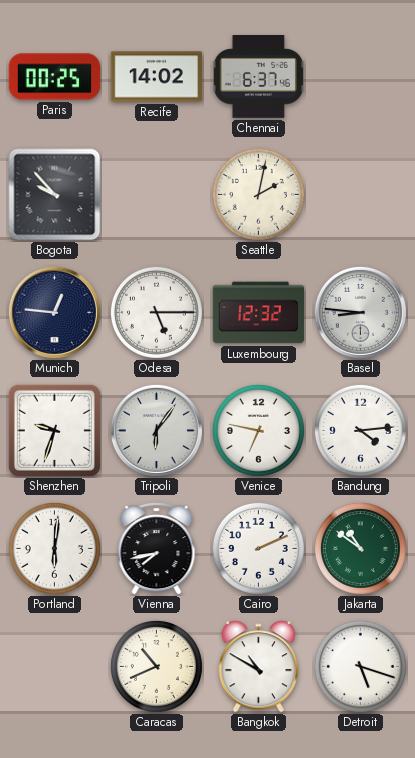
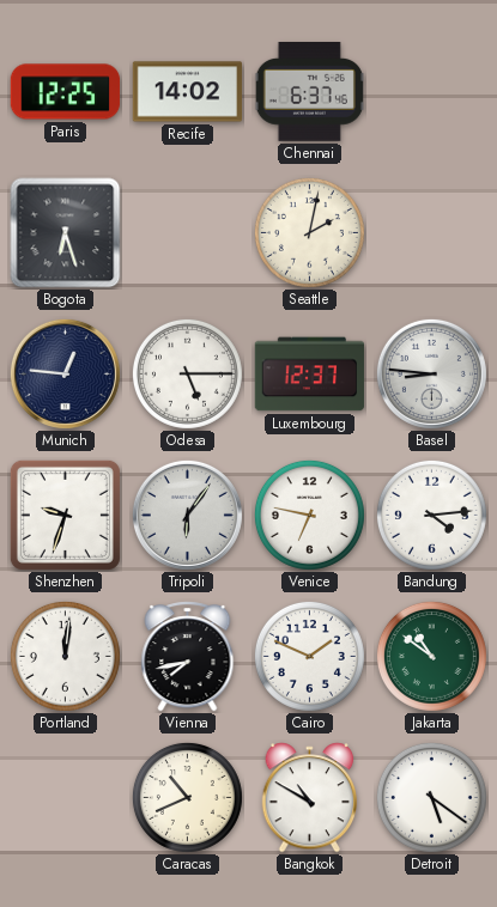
Paris: 00:25 -> 12:25 (66, 92)
Bogota: 9:53 -> 6:27 (66, 233)
Luxembourg: 12:32 -> 12:37 (310, 375)
Portland: 6:01 -> 12:01 (65, 656)
Cairo: 2:11 -> 1:49 (309, 656)
Detroit: 5:18 -> 5:21 (431, 797)
